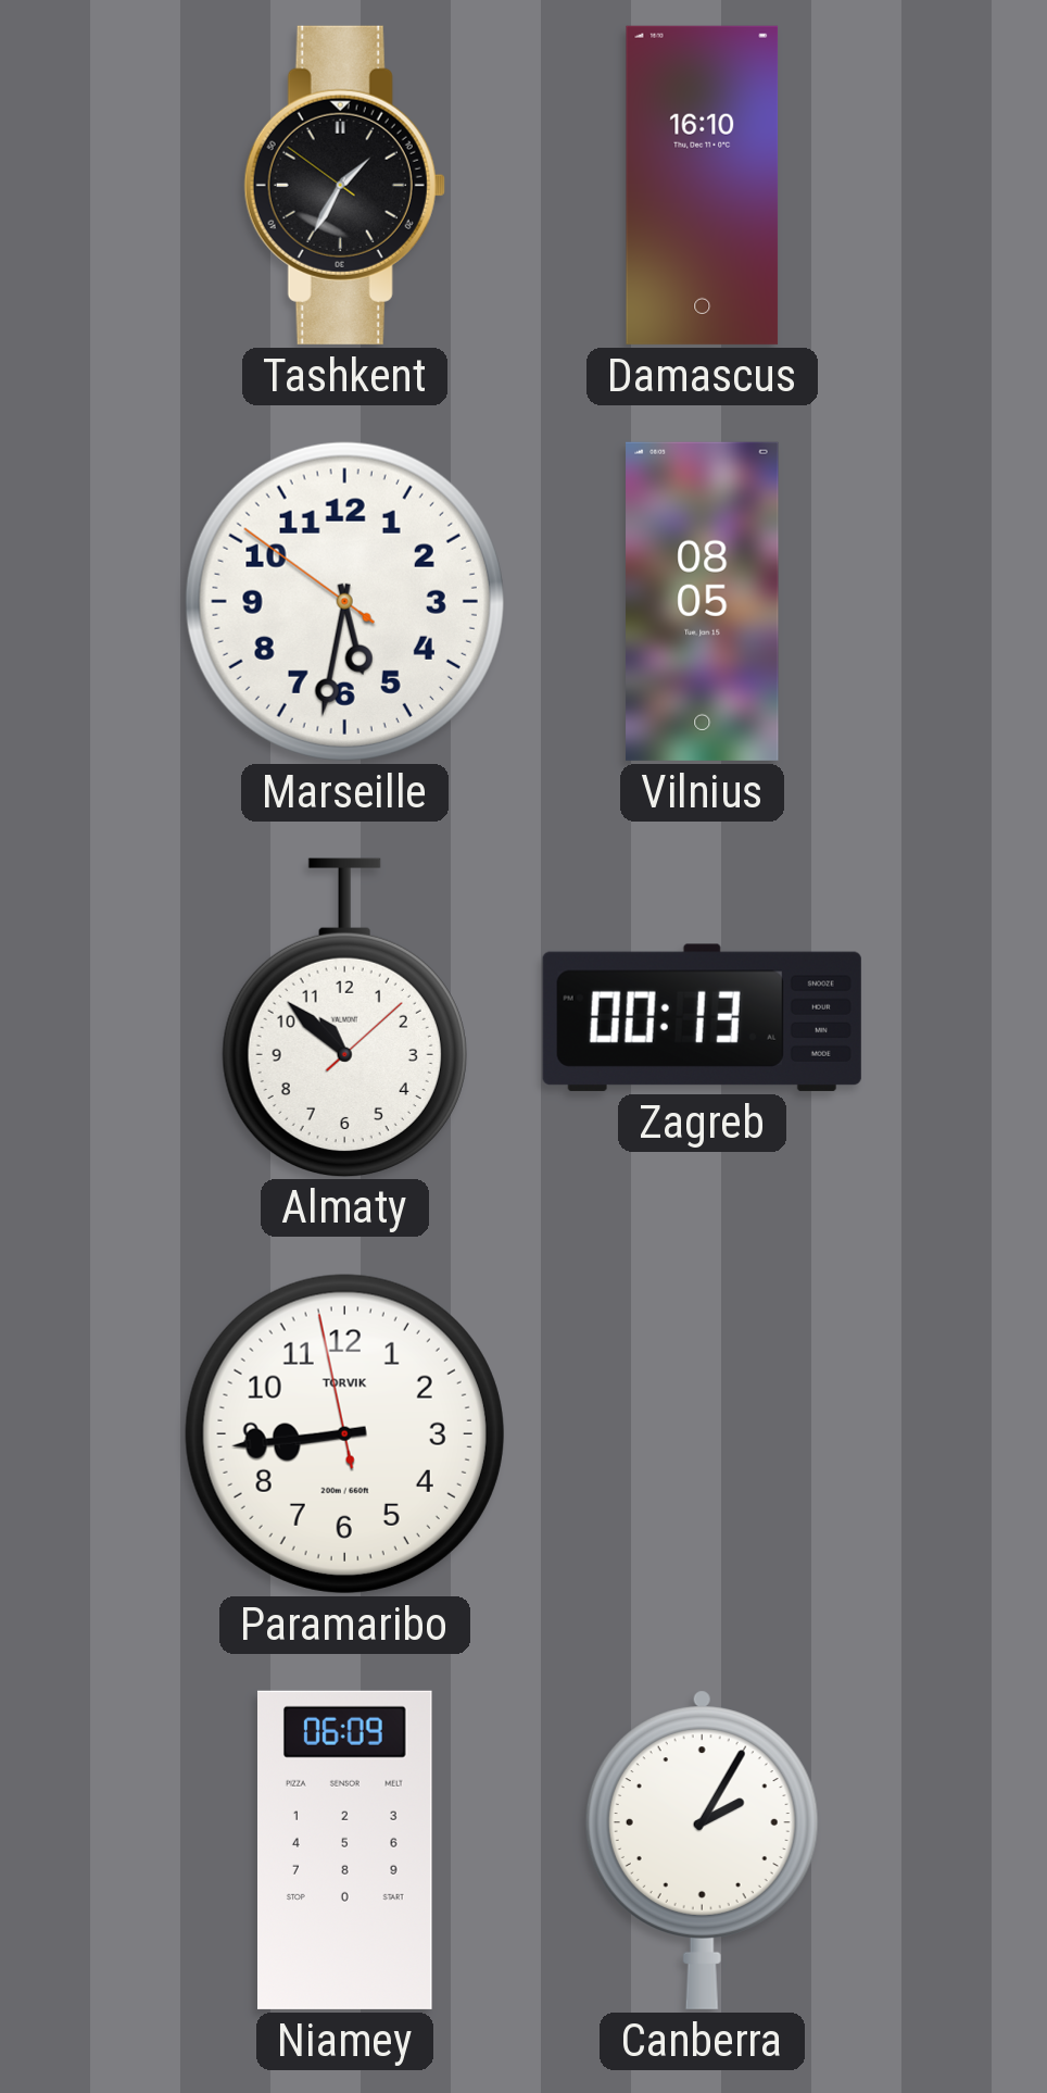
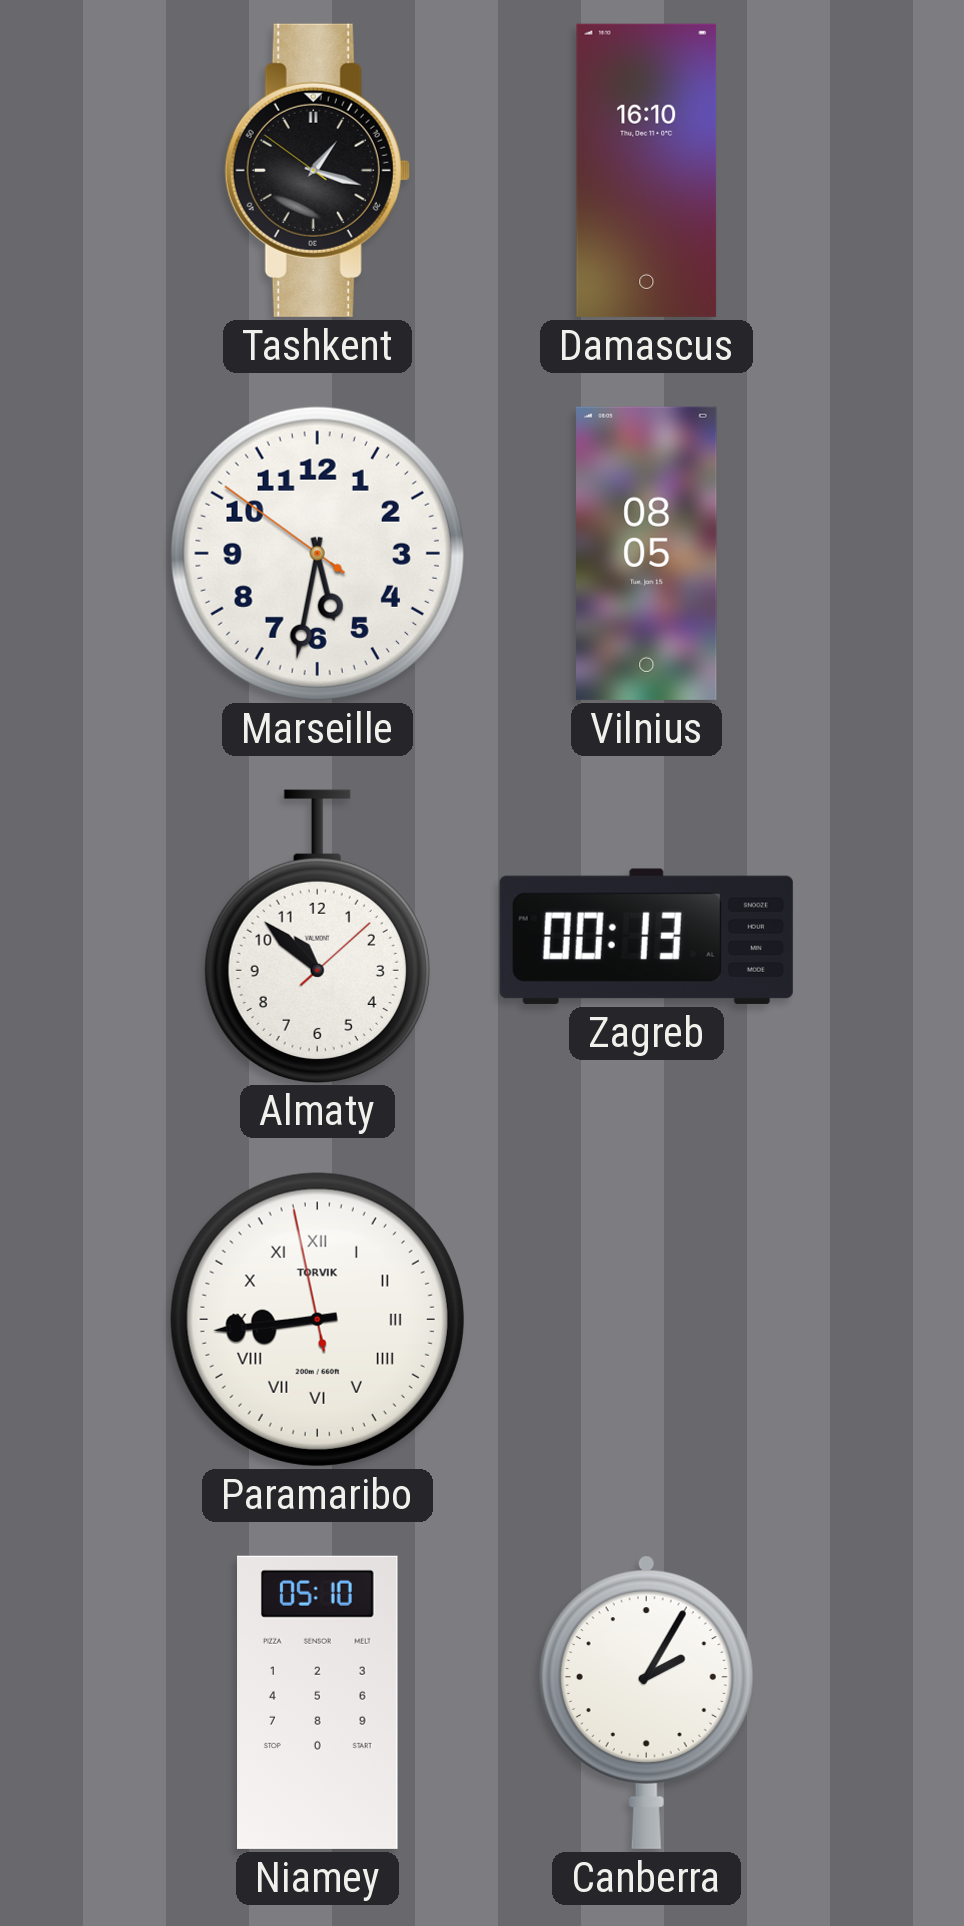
Tashkent: 1:34 -> 1:17 (317, 170)
Paramaribo numerals: Arabic -> Roman (317, 1319)
Niamey: 06:09 -> 05:10 (318, 1702)
